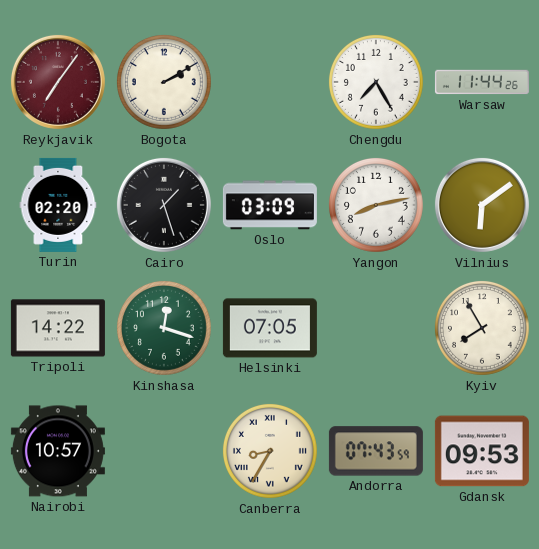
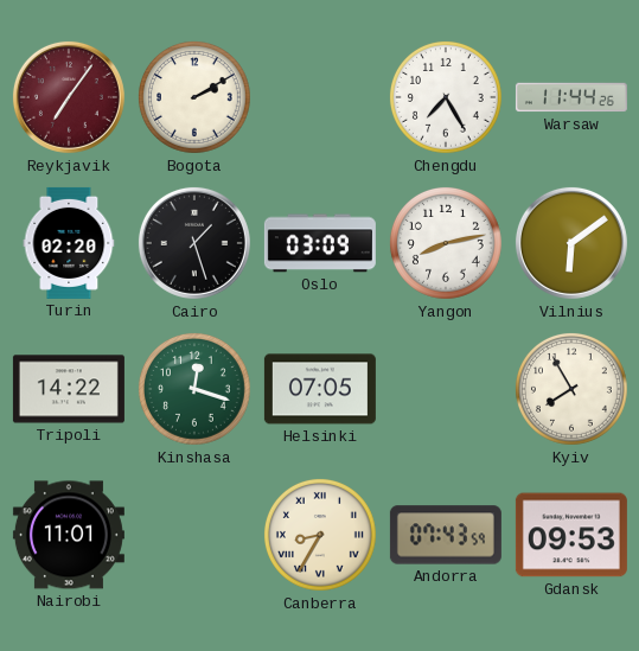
Nairobi: 10:57 -> 11:01 (69, 535)
